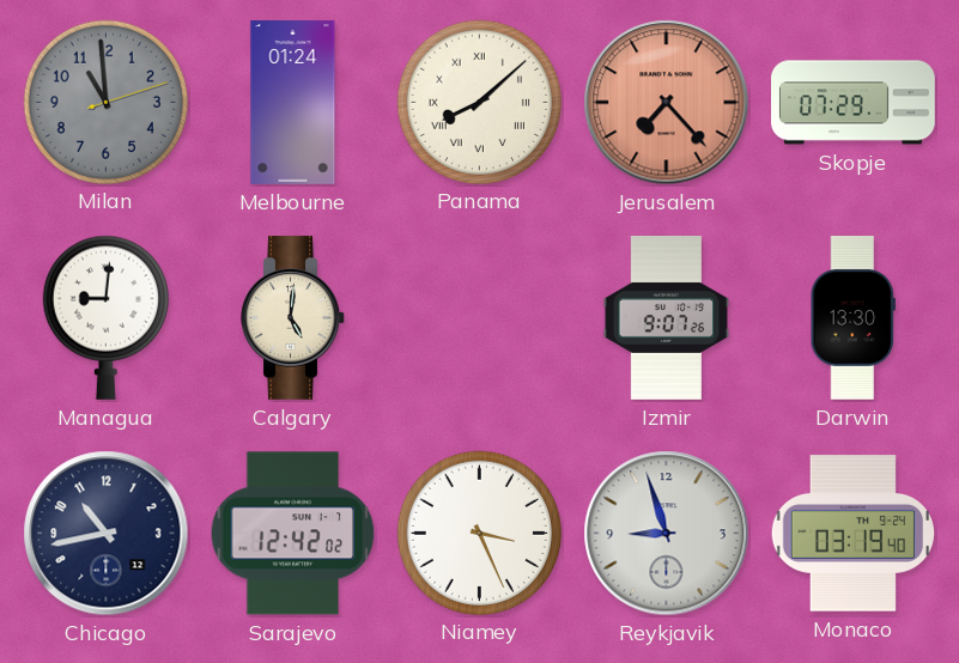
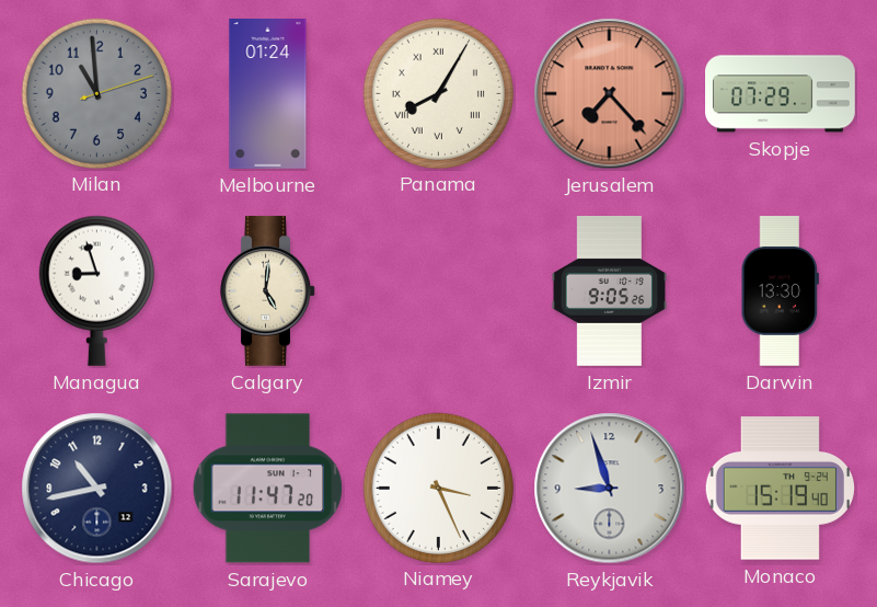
Panama: 8:08 -> 8:05 (438, 93)
Managua: 9:01 -> 8:57 (96, 290)
Izmir: 9:07 -> 9:05 (609, 291)
Sarajevo: 12:42 -> 11:47 (268, 489)
Monaco: 03:19 -> 15:19 (780, 489)
